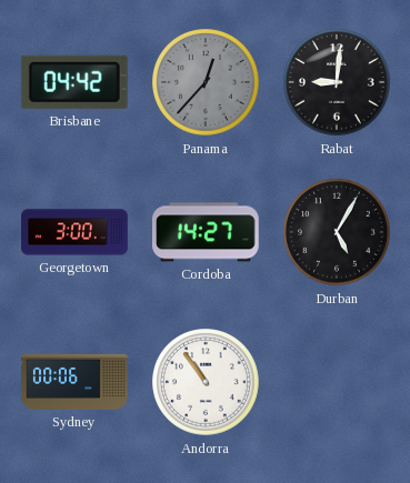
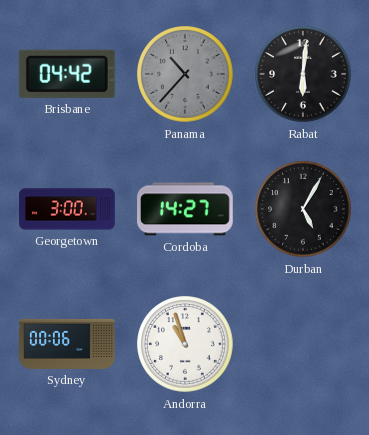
Panama: 12:37 -> 10:37 (185, 74)
Rabat: 9:01 -> 6:01 (303, 74)
Andorra: 10:54 -> 10:57 (185, 344)
